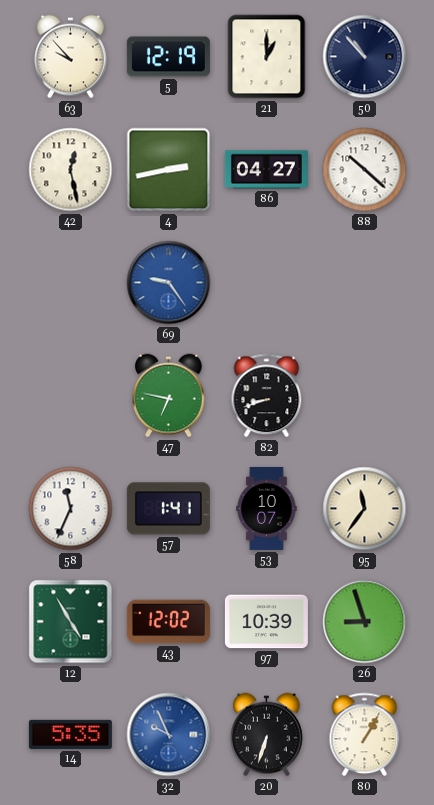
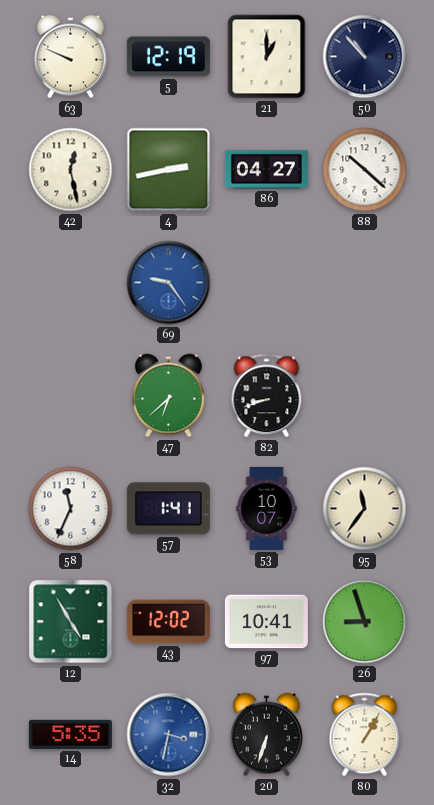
63: 9:53 -> 9:49 (71, 57)
47: 6:47 -> 6:38 (169, 396)
97: 10:39 -> 10:41 (266, 622)
32: 9:56 -> 3:32 (169, 735)
